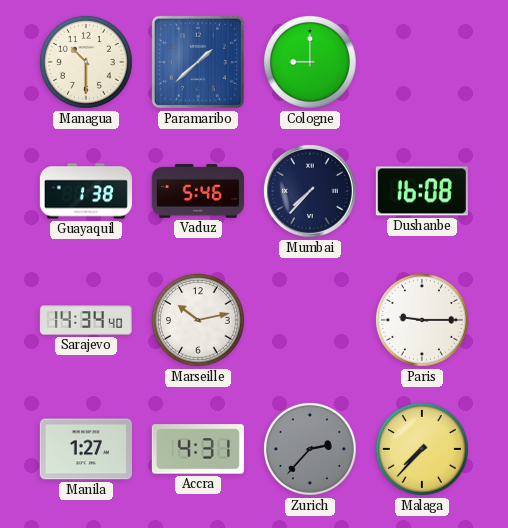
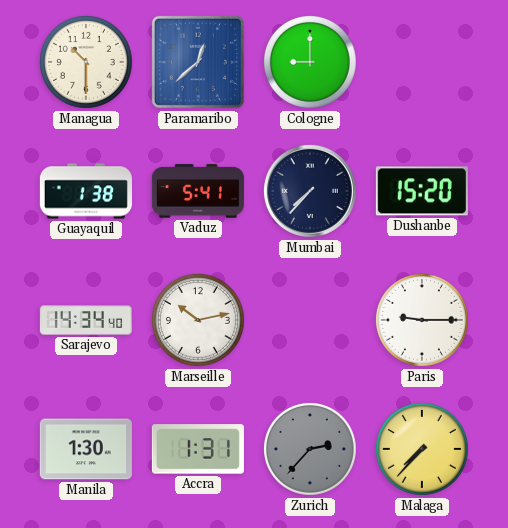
Paramaribo: 1:38 -> 12:38 (198, 62)
Vaduz: 5:46 -> 5:41 (198, 191)
Dushanbe: 16:08 -> 15:20 (422, 191)
Manila: 1:27 -> 1:30 (86, 449)
Accra: 4:31 -> 1:31 (198, 449)
